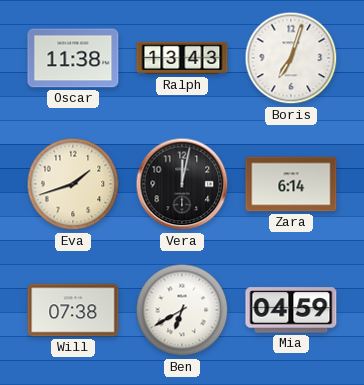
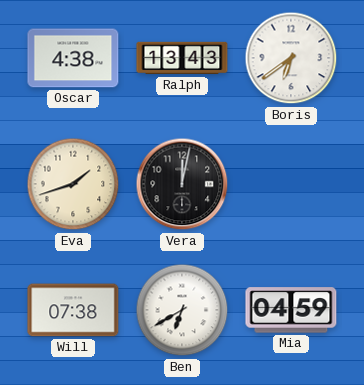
Oscar: 11:38 -> 4:38 (73, 58)
Boris: 7:03 -> 6:39 (291, 58)
Zara: 6:14 -> none (291, 184)
